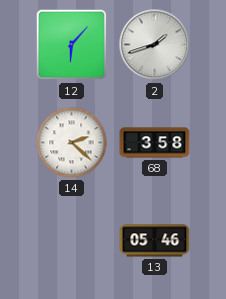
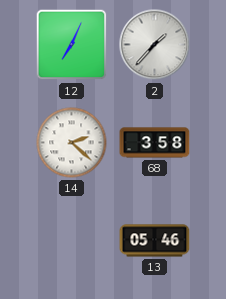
12: 6:07 -> 7:04 (72, 45)
2: 1:42 -> 1:37 (155, 45)
